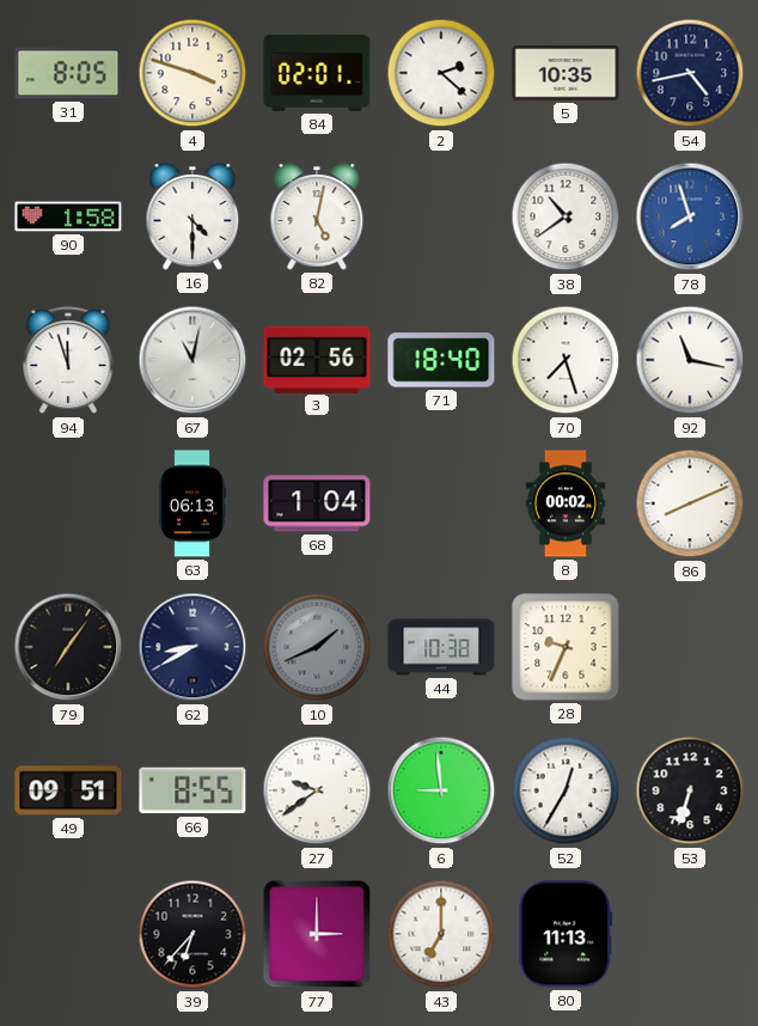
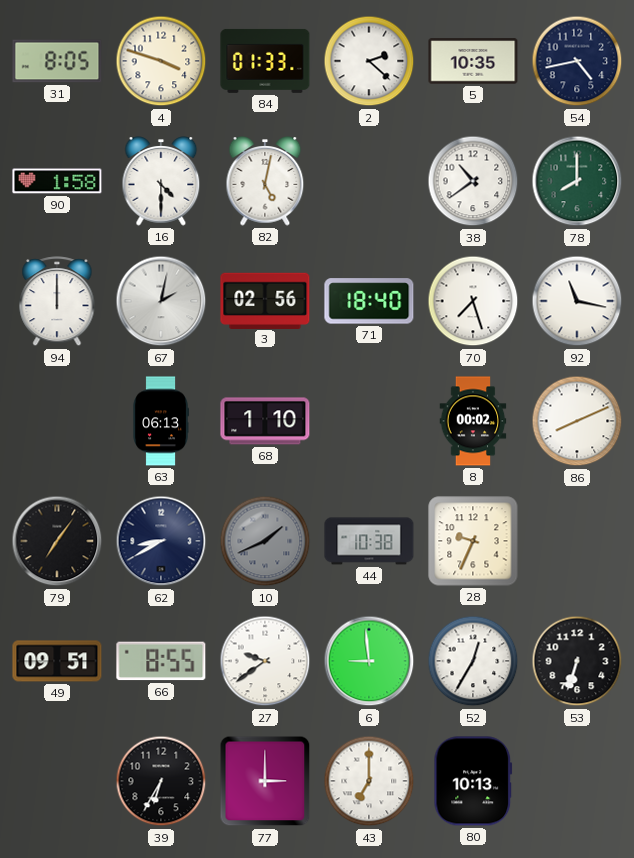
84: 02:01 -> 01:33 (265, 61)
78: 7:57 -> 8:00 (577, 181)
78 dial: blue -> green (577, 181)
94: 11:57 -> 12:00 (57, 302)
67: 11:02 -> 2:02 (161, 301)
68: 1:04 -> 1:10 (265, 421)
39: 6:37 -> 6:35 (161, 781)
80: 11:13 -> 10:13 (473, 781)
